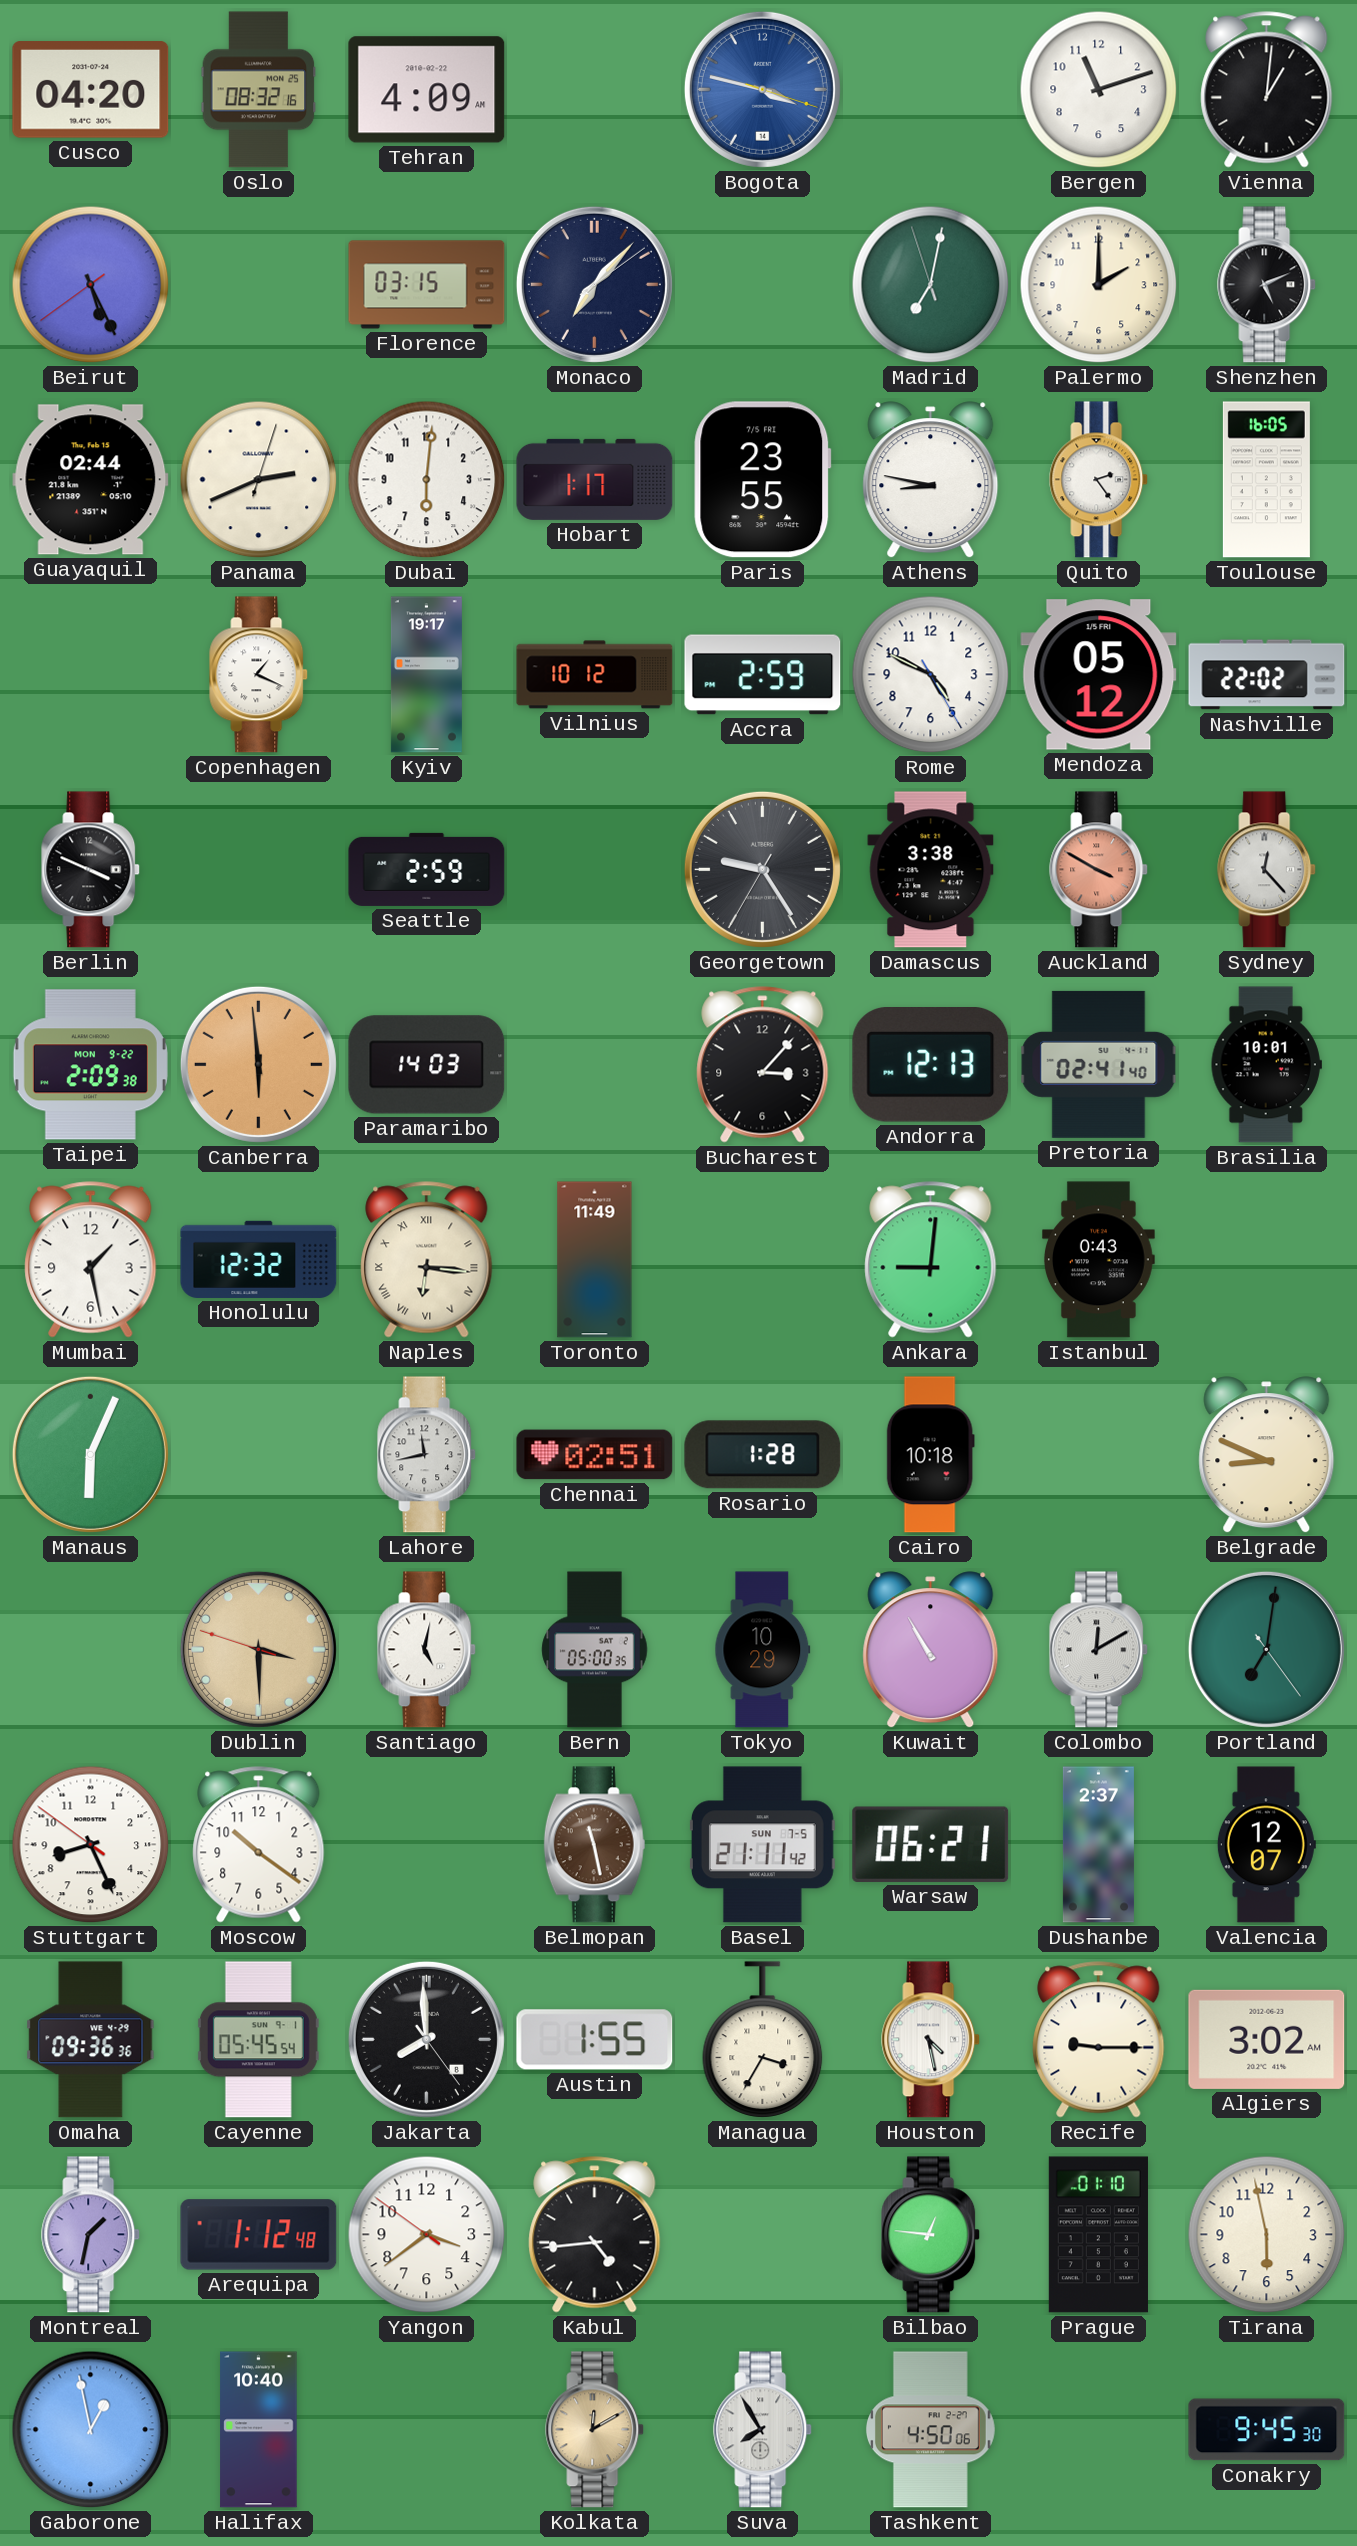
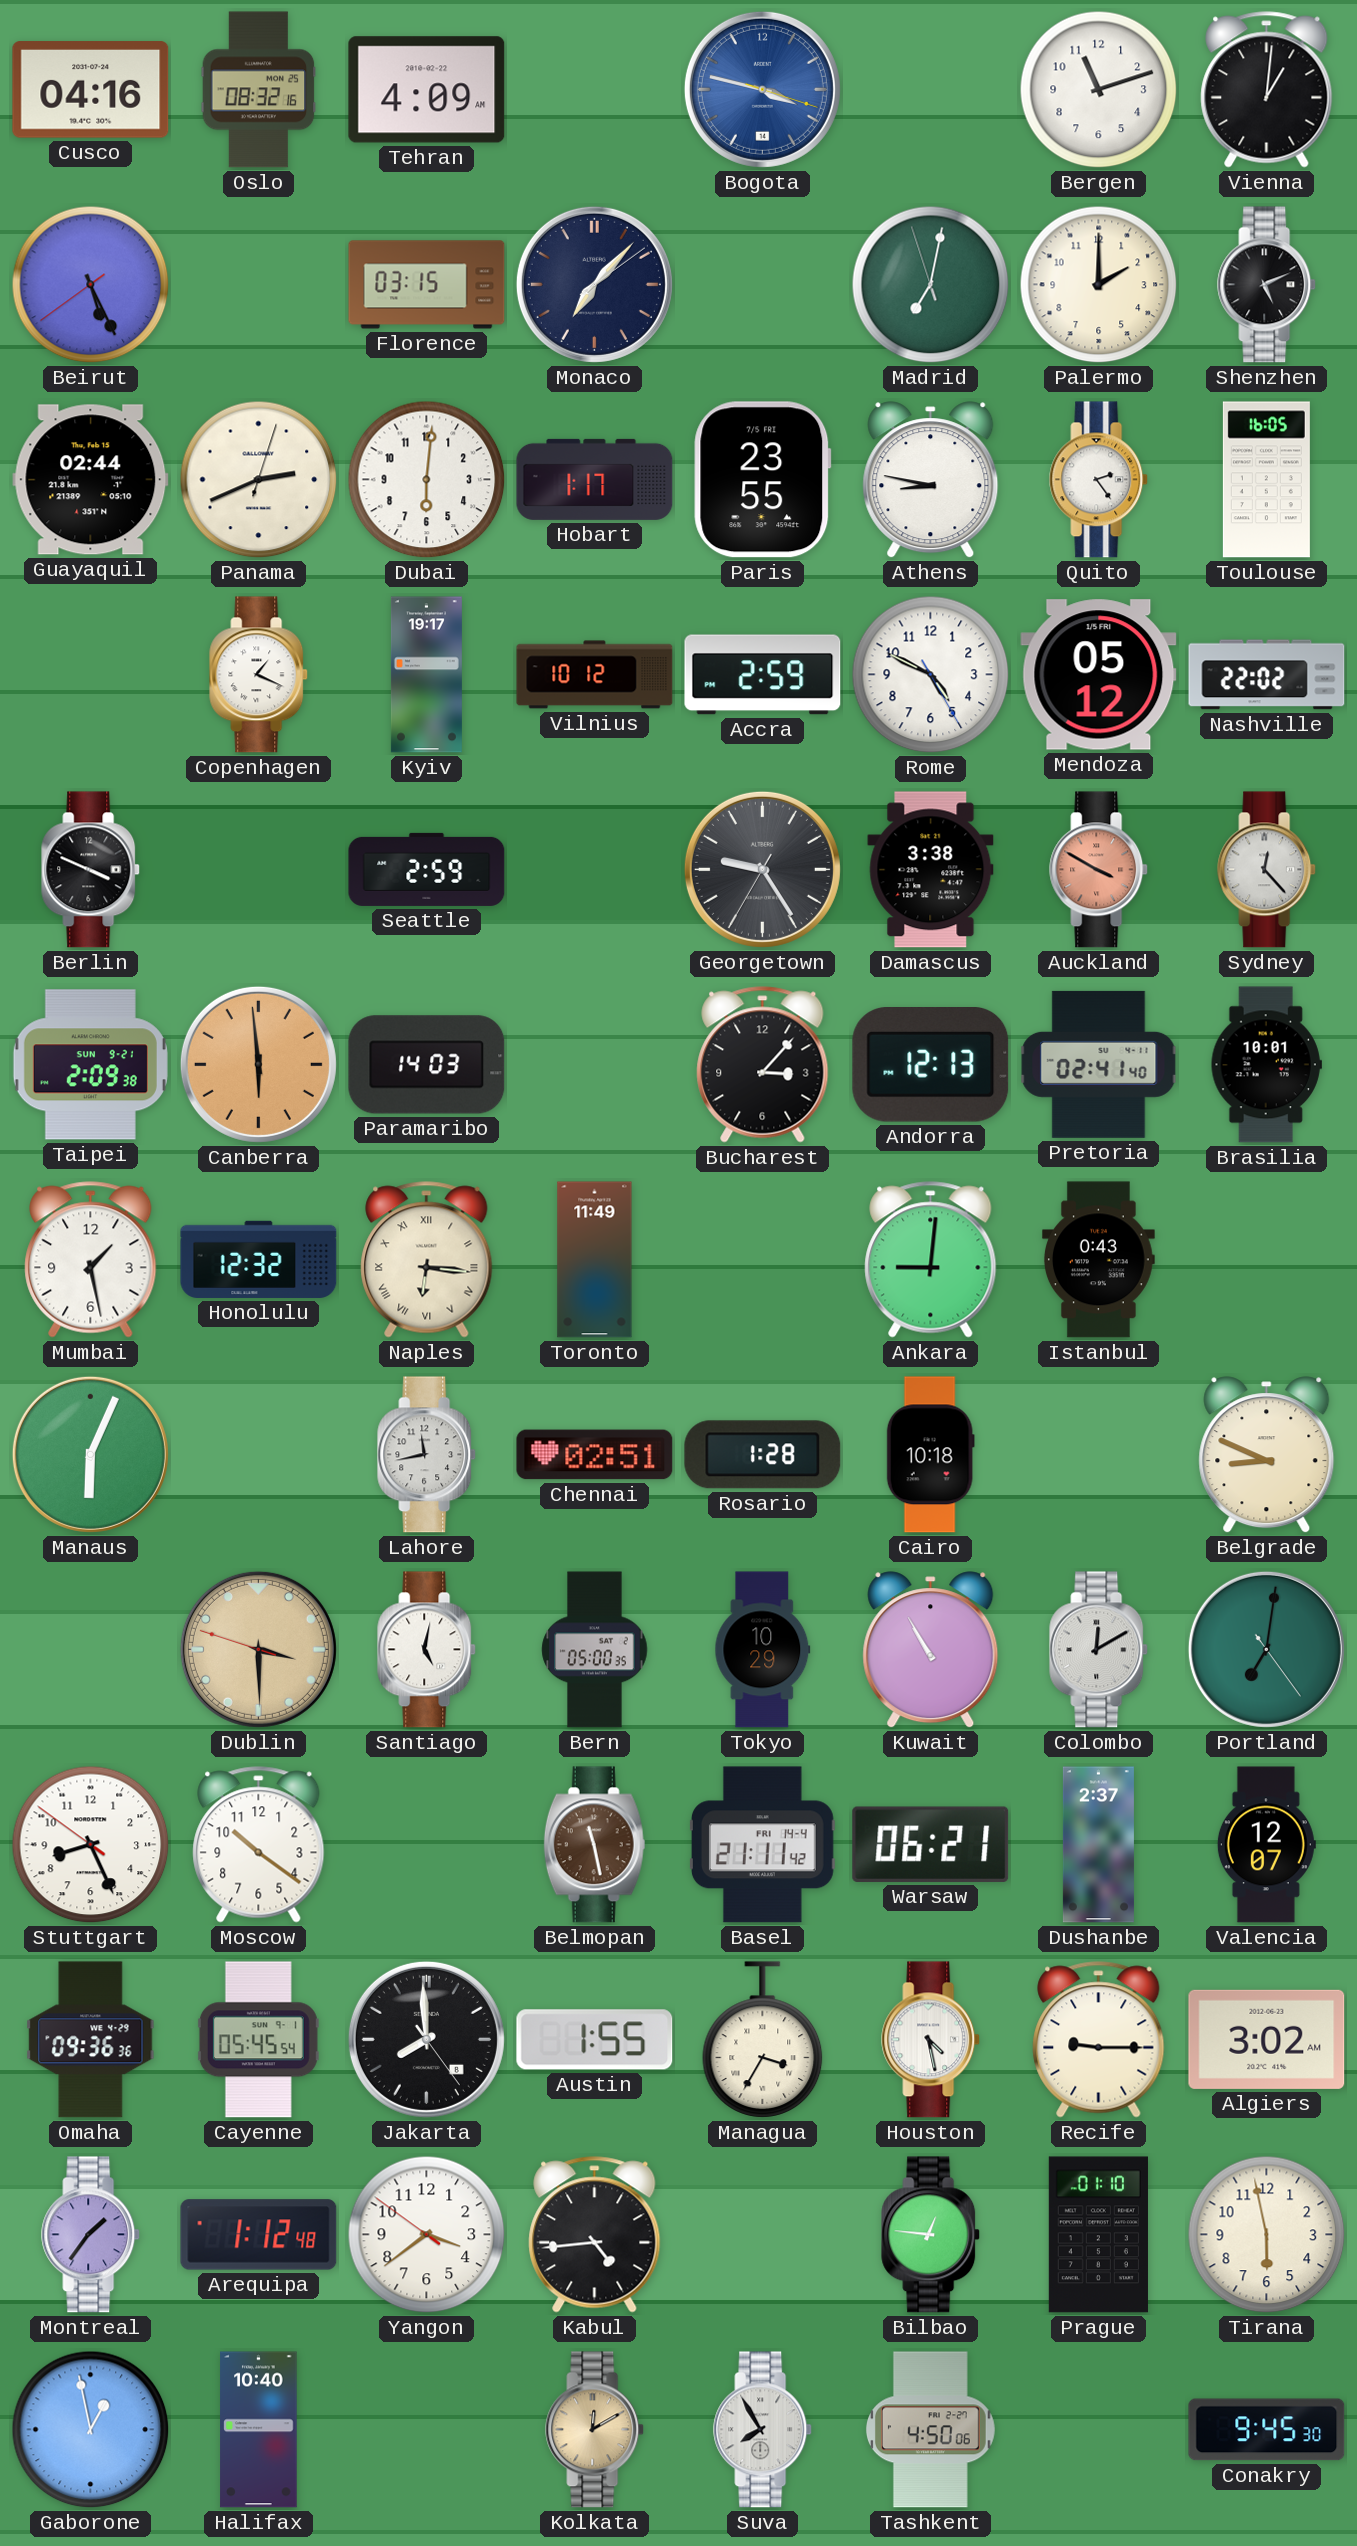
Cusco: 04:20 -> 04:16 (91, 90)
Taipei date: MON 9-22 -> SUN 9-21 (90, 1065)
Basel date: SUN 7-5 -> FRI 14-4 (762, 1845)
Montreal: 1:32 -> 1:36 (91, 2235)
